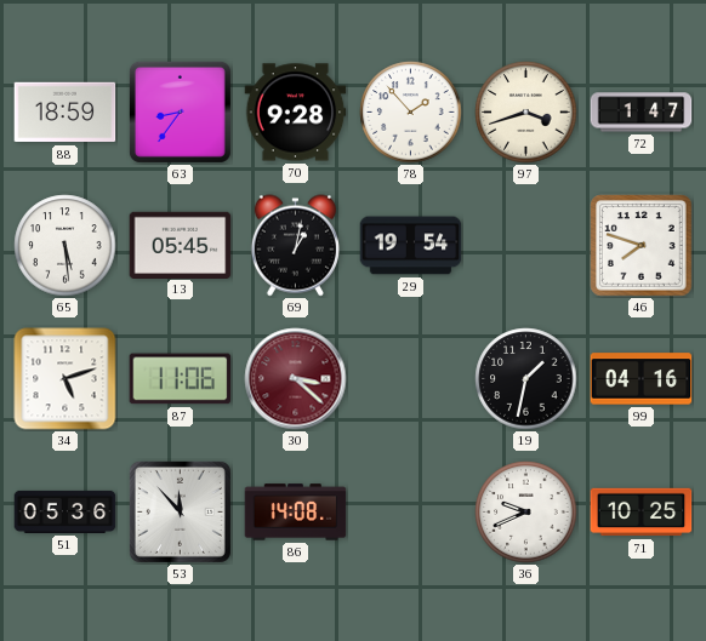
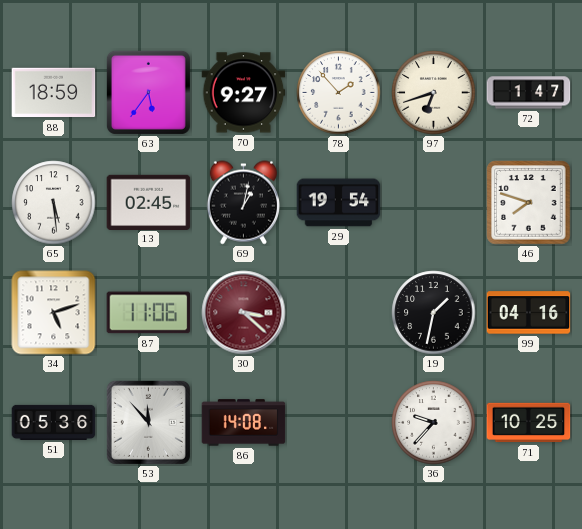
63: 8:36 -> 5:36 (148, 92)
70: 9:28 -> 9:27 (244, 93)
97: 3:42 -> 6:42 (434, 93)
13: 05:45 -> 02:45 (149, 202)
36: 9:41 -> 9:37 (434, 423)
